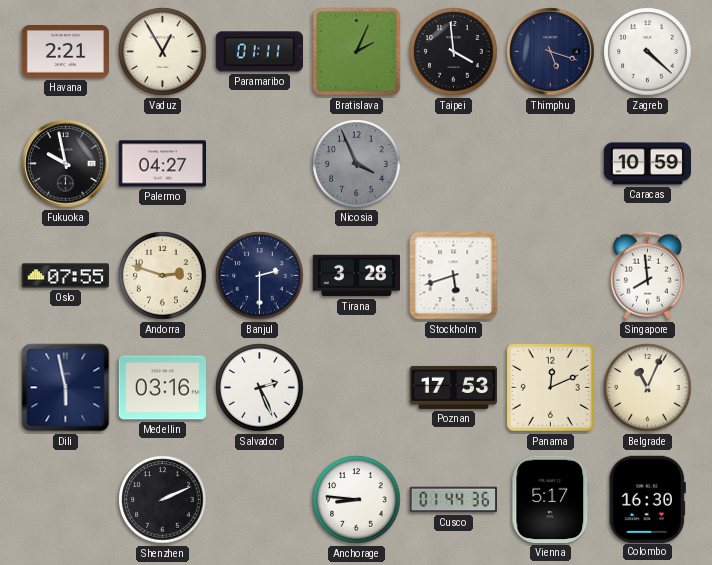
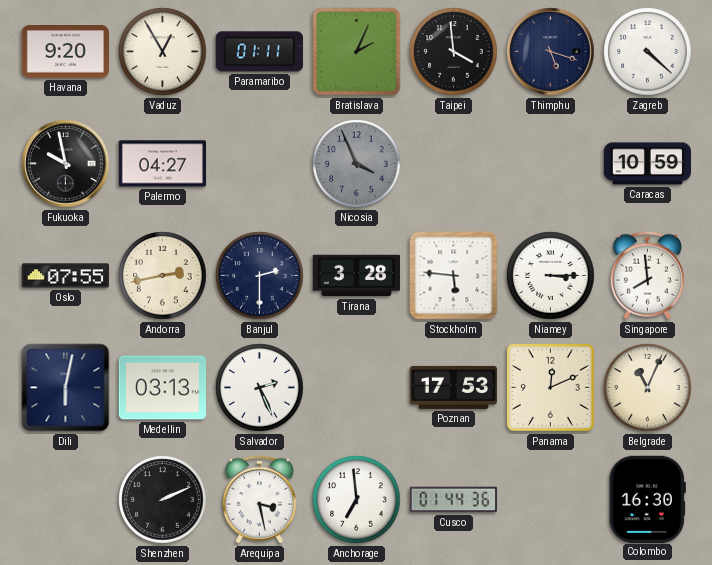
Havana: 2:21 -> 9:20 (65, 52)
Andorra: 2:48 -> 2:43 (163, 276)
Stockholm: 5:42 -> 5:46 (454, 276)
Niamey: none -> 3:15 (551, 276)
Dili: 5:58 -> 6:02 (66, 388)
Medellin: 03:16 -> 03:13 (162, 388)
Arequipa: none -> 3:28 (259, 500)
Anchorage: 8:46 -> 6:59 (357, 500)
Vienna: 5:17 -> none (551, 499)
